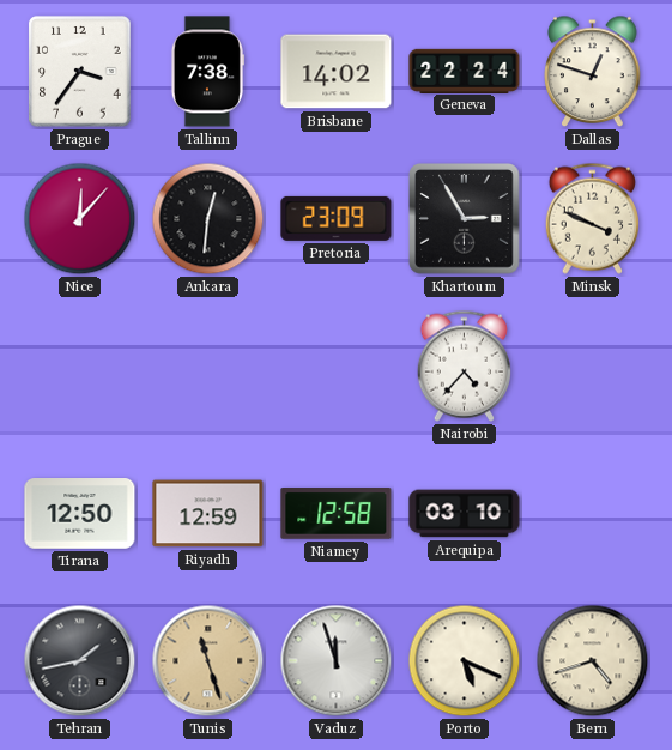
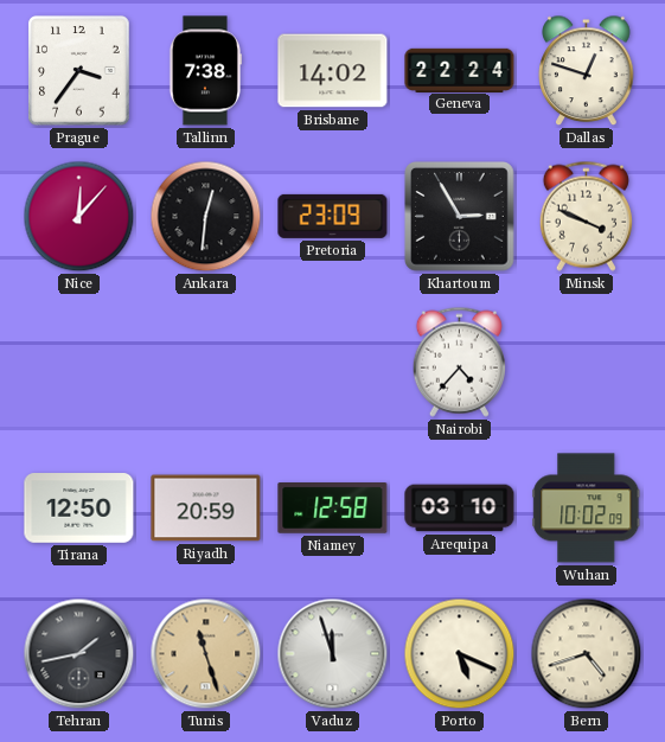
Riyadh: 12:59 -> 20:59 (206, 508)
Wuhan: none -> 10:02 (587, 508)
